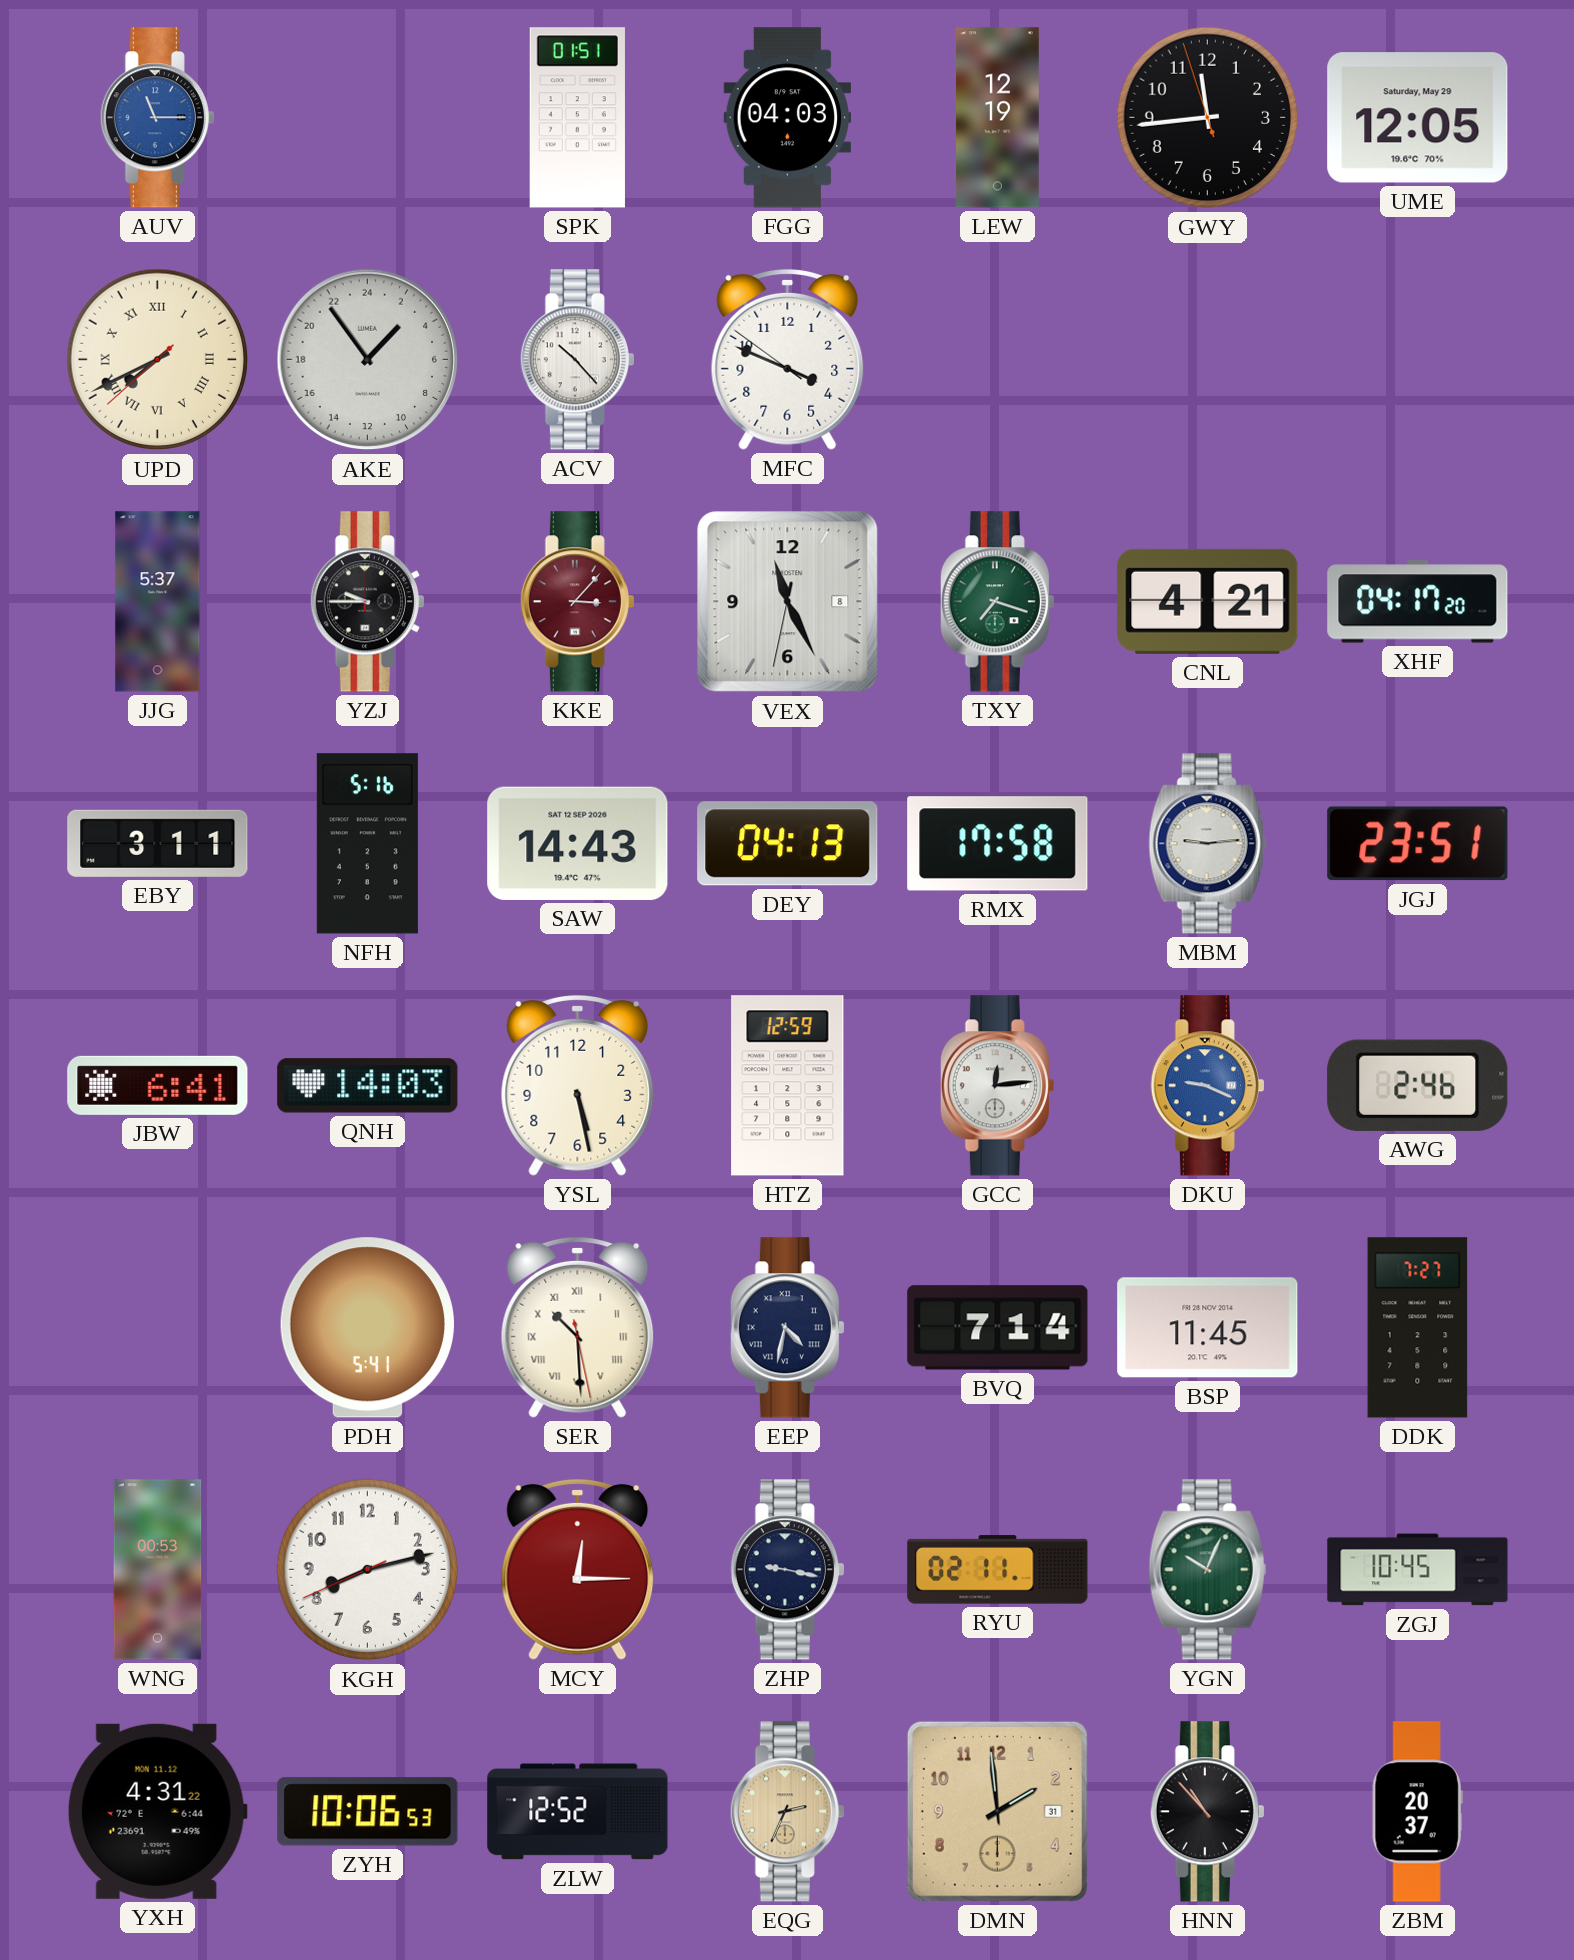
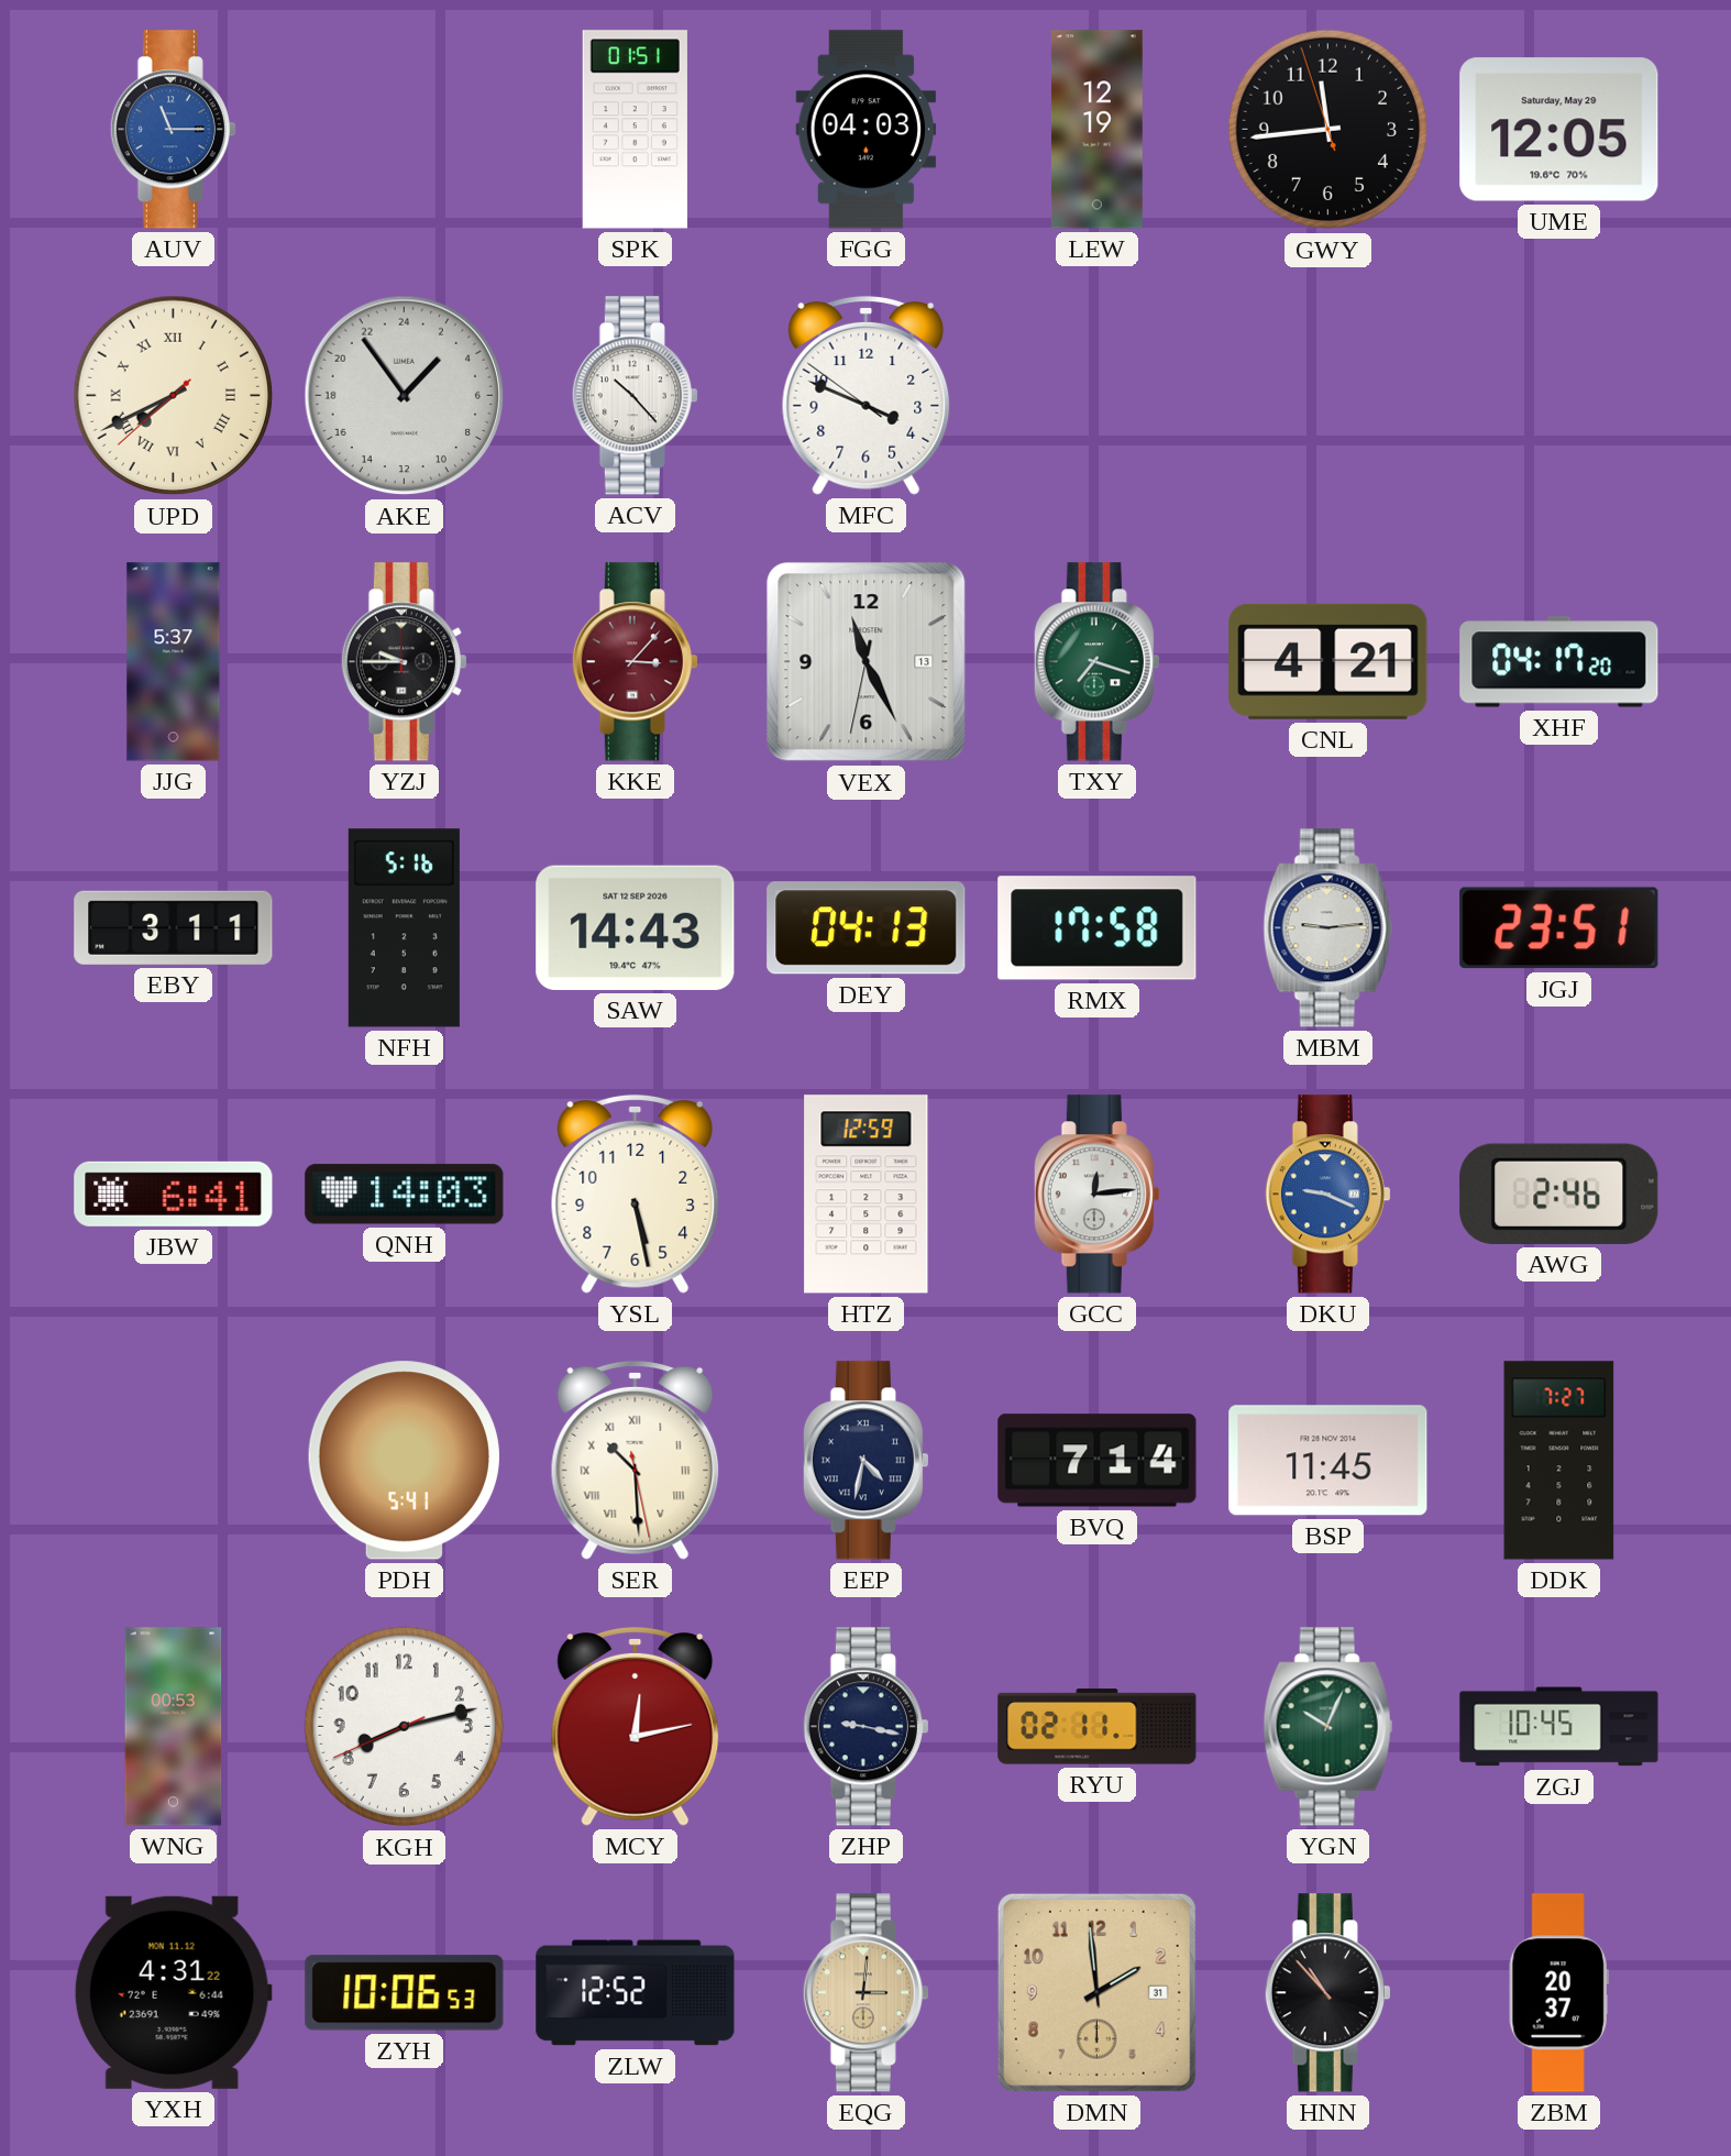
VEX date: 8 -> 13 (867, 662)
MCY: 12:15 -> 12:13 (636, 1726)
EQG: 2:34 -> 3:01 (865, 1993)
